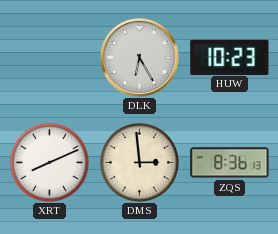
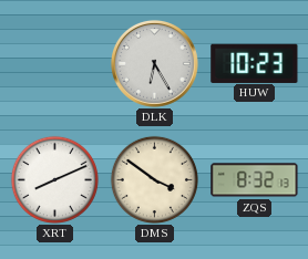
DMS: 2:59 -> 3:51 (154, 179)
ZQS: 8:36 -> 8:32 (255, 180)
